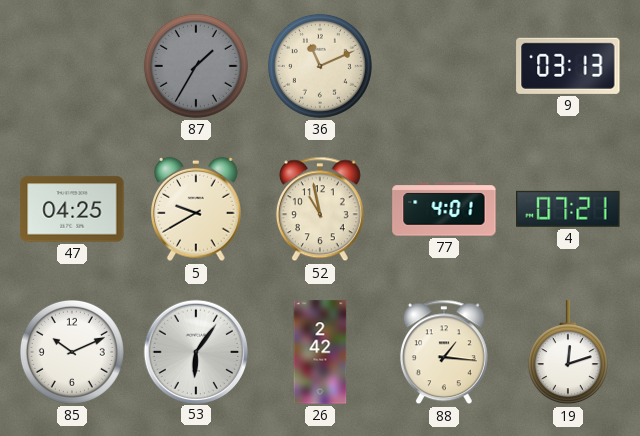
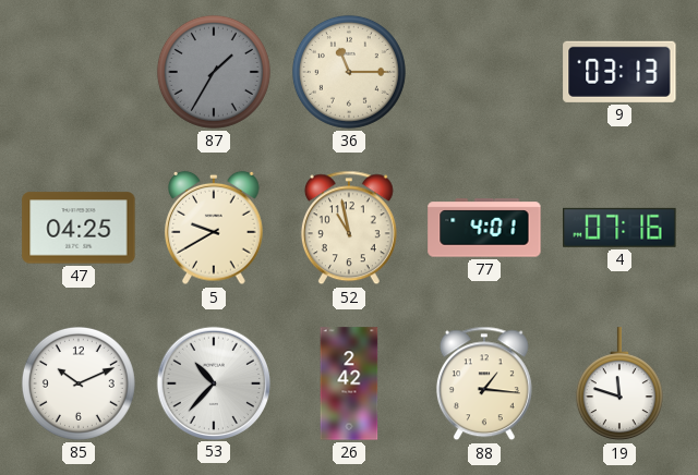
36: 11:11 -> 11:15 (349, 72)
4: 07:21 -> 07:16 (619, 228)
53: 6:06 -> 10:37 (214, 382)
19: 12:12 -> 11:48 (619, 385)
